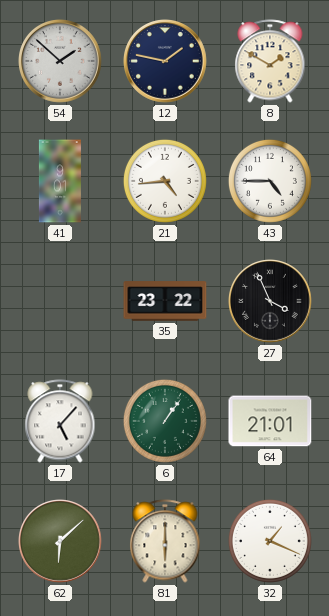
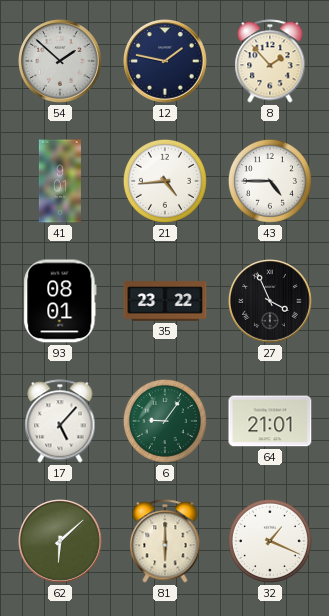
8: 1:50 -> 1:53 (270, 61)
93: none -> 08:01 (60, 301)
6: 1:06 -> 9:06 (165, 421)
